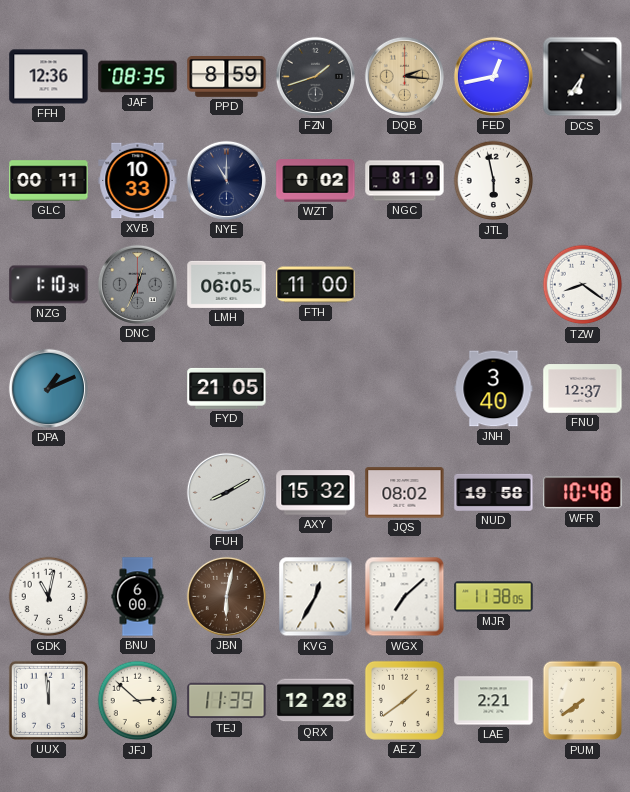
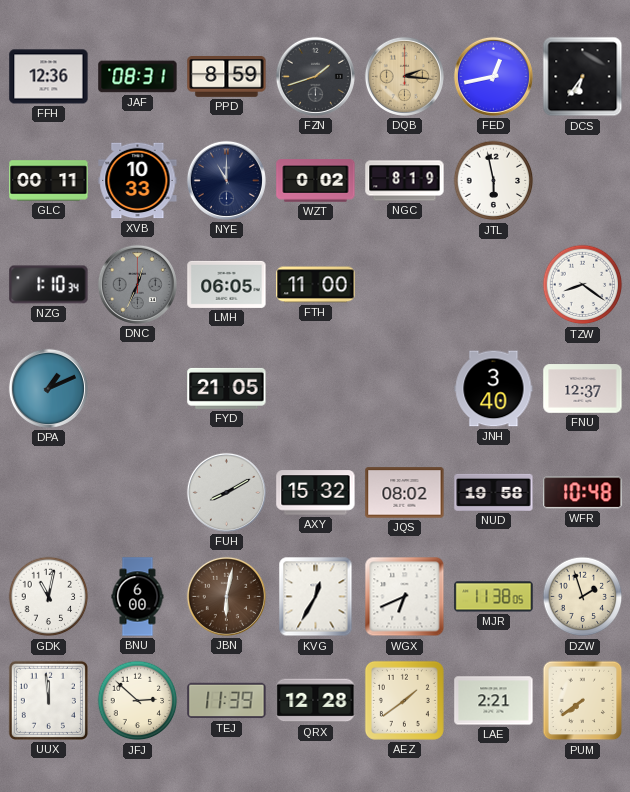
JAF: 08:35 -> 08:31 (138, 77)
WGX: 7:08 -> 6:41 (405, 597)
DZW: none -> 1:57 (583, 597)
